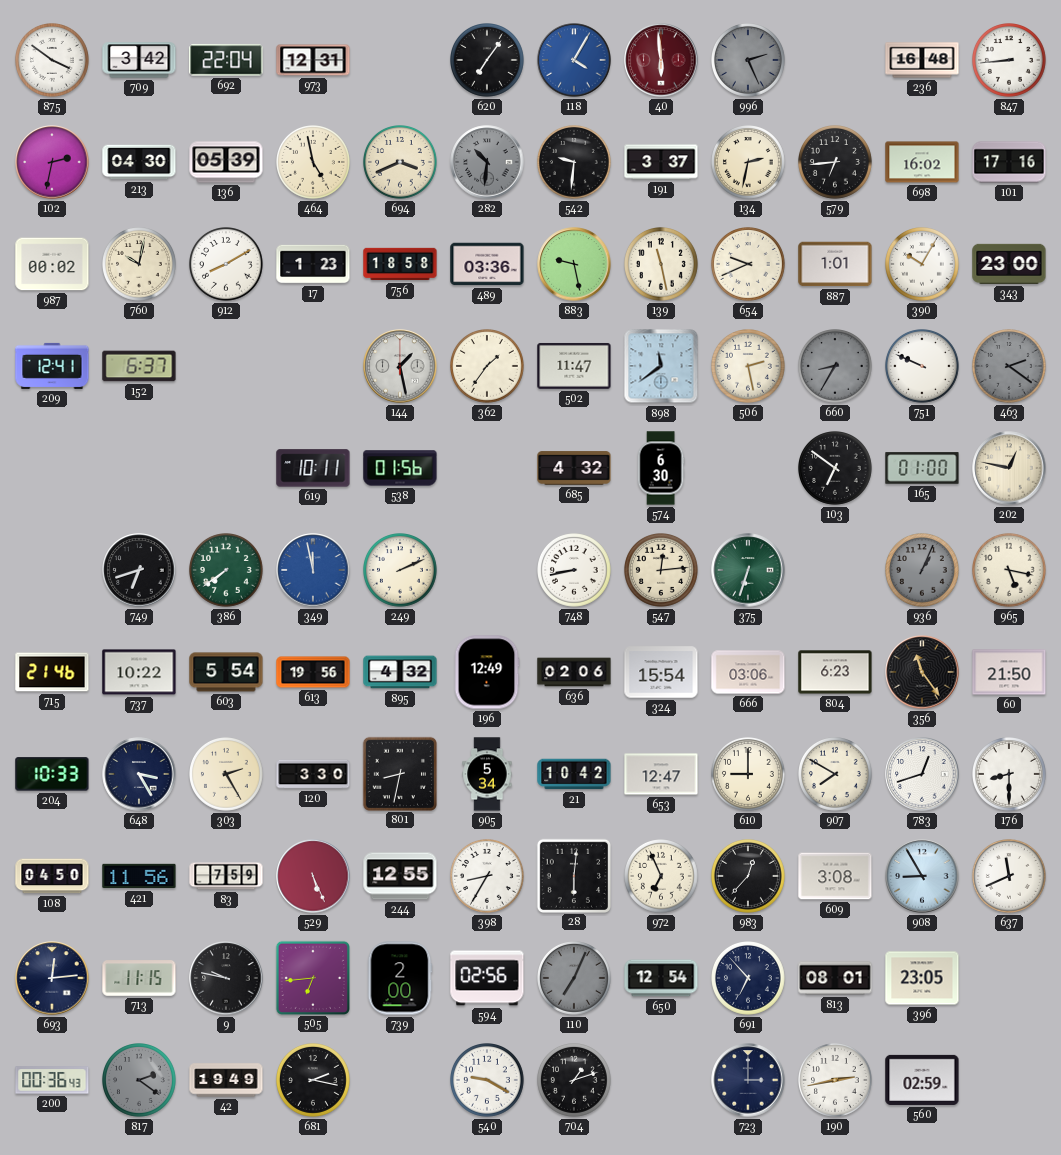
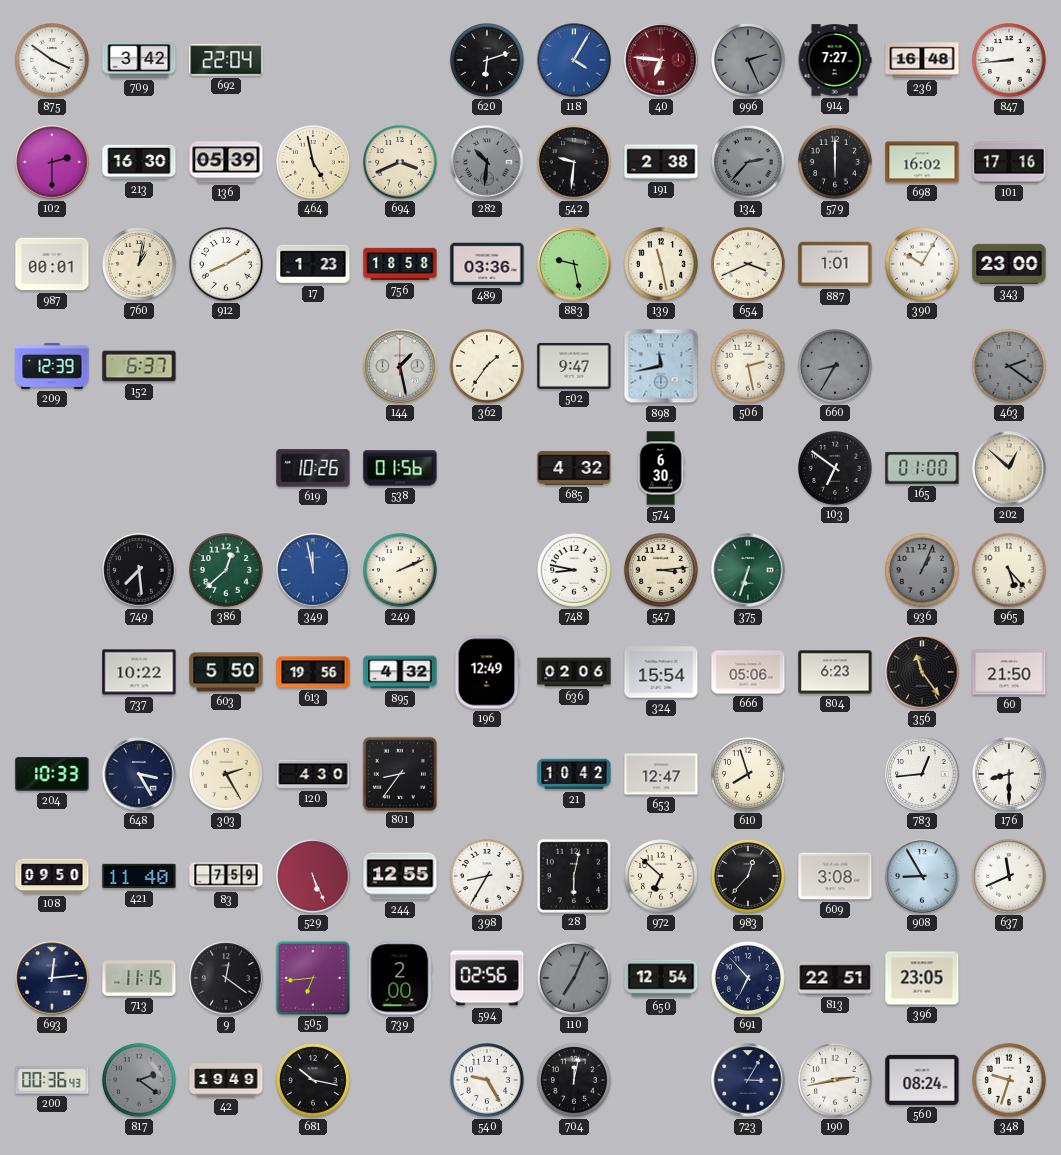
973: 12:31 -> none (313, 60)
620: 7:06 -> 6:12 (488, 61)
40: 5:59 -> 6:46 (661, 60)
914: none -> 7:27 (835, 60)
102: 2:32 -> 2:30 (52, 162)
213: 04:30 -> 16:30 (139, 162)
191: 3:37 -> 2:38 (661, 162)
134: 2:32 -> 2:37 (749, 163)
134 dial: cream -> grey (749, 163)
579: 6:44 -> 6:00 (836, 163)
987: 00:02 -> 00:01 (52, 264)
760: 10:02 -> 1:02 (140, 265)
654: 9:41 -> 3:41 (749, 265)
209: 12:41 -> 12:39 (52, 366)
502: 11:47 -> 9:47 (574, 366)
898: 11:39 -> 11:43 (661, 366)
751: 9:49 -> none (923, 367)
619: 10:11 -> 10:26 (313, 468)
202: 12:47 -> 12:52 (1009, 468)
749: 6:42 -> 7:29 (139, 570)
386: 7:39 -> 12:38 (227, 571)
748: 8:43 -> 8:47 (575, 571)
547: 12:14 -> 3:14 (662, 571)
965: 5:17 -> 5:23 (1010, 571)
715: 21:46 -> none (52, 672)
603: 5:54 -> 5:50 (226, 672)
666: 03:06 -> 05:06 (748, 672)
120: 3:30 -> 4:30 (313, 774)
801: 8:32 -> 8:36 (399, 773)
905: 5:34 -> none (487, 774)
610: 9:00 -> 7:57 (749, 775)
907: 7:50 -> none (836, 775)
783: 12:42 -> 12:44 (922, 774)
108: 04:50 -> 09:50 (52, 876)
421: 11:56 -> 11:40 (139, 876)
28: 6:01 -> 6:02 (573, 875)
972: 6:56 -> 6:52 (662, 877)
9: 9:47 -> 12:21 (226, 978)
813: 08:01 -> 22:51 (835, 978)
681: 2:17 -> 10:17 (314, 1081)
540: 9:20 -> 9:25 (488, 1081)
704: 1:12 -> 12:02 (575, 1081)
723: 3:00 -> 3:05 (748, 1080)
560: 02:59 -> 08:24 (922, 1080)
348: none -> 9:33 (1010, 1081)
